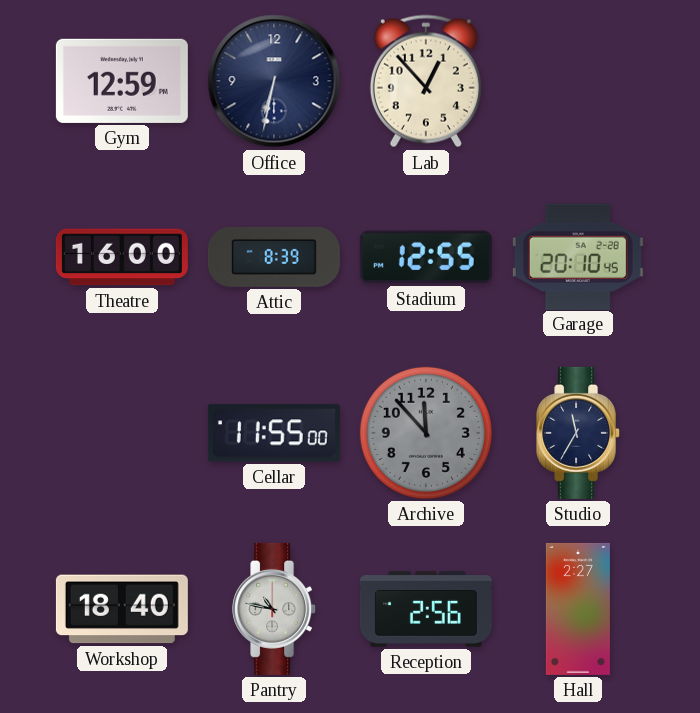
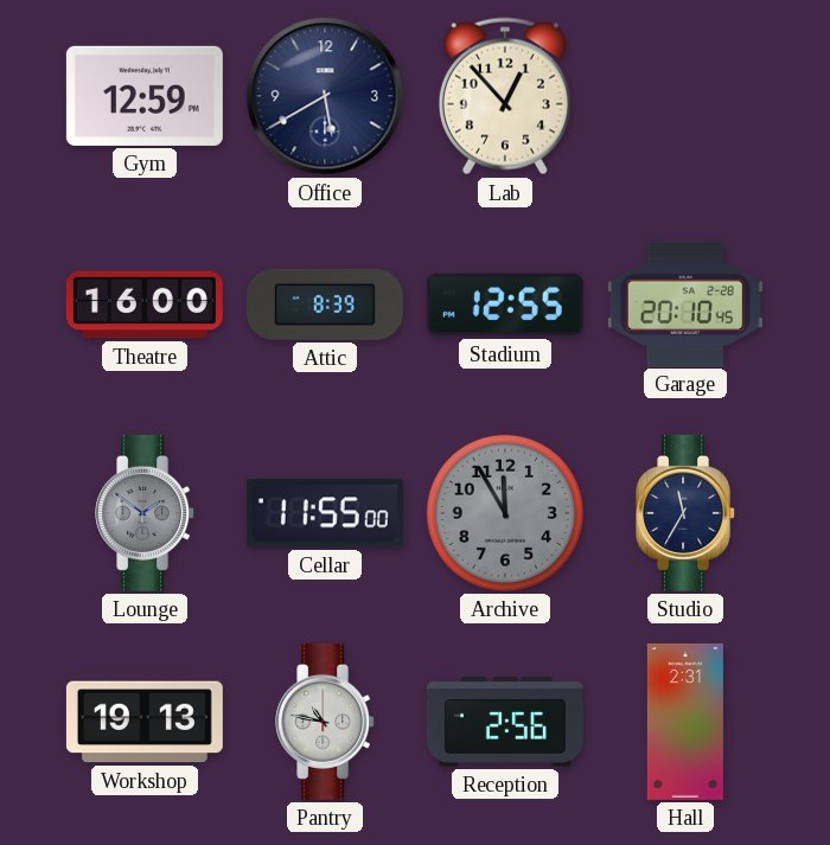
Office: 6:32 -> 5:40 (325, 96)
Lounge: none -> 1:51 (146, 513)
Archive: 11:53 -> 11:55 (505, 513)
Workshop: 18:40 -> 19:13 (145, 722)
Hall: 2:27 -> 2:31 (685, 722)
